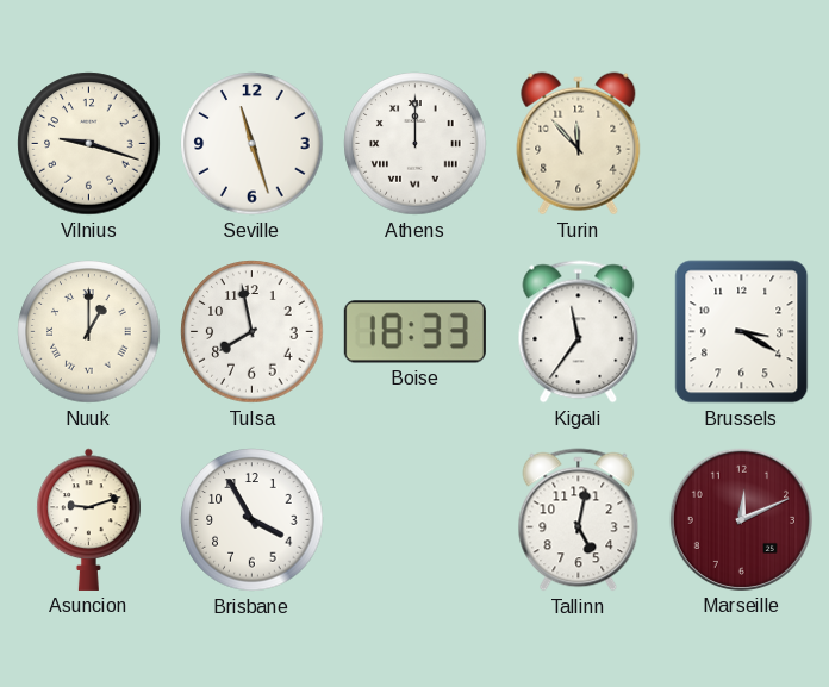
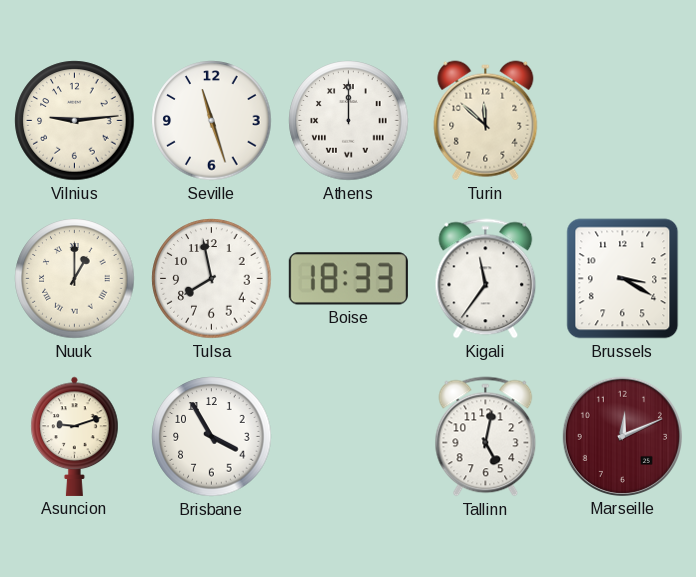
Vilnius: 9:18 -> 9:14 (75, 121)
Turin: 11:53 -> 11:52 (486, 121)
